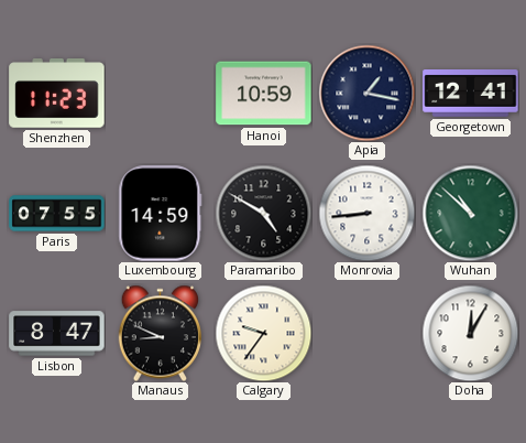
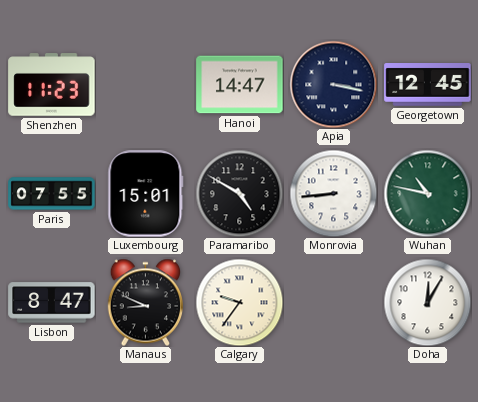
Hanoi: 10:59 -> 14:47 (240, 85)
Apia: 1:17 -> 3:17 (333, 84)
Georgetown: 12:41 -> 12:45 (428, 85)
Luxembourg: 14:59 -> 15:01 (146, 194)
Wuhan: 10:52 -> 10:47 (427, 193)
